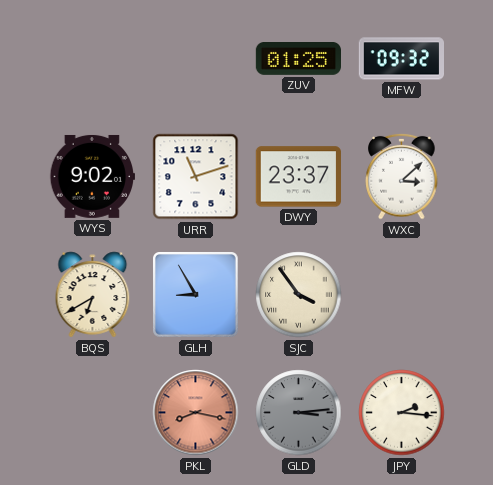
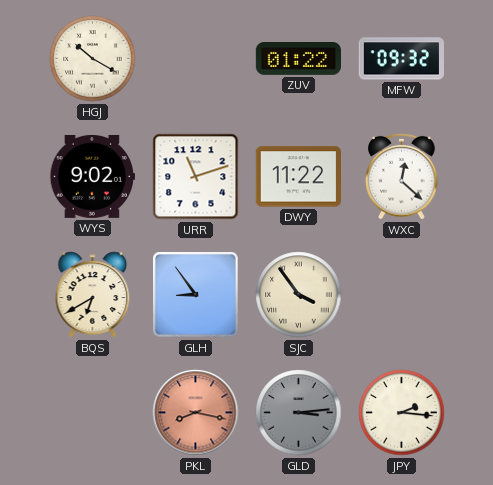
HGJ: none -> 10:20 (93, 59)
ZUV: 01:25 -> 01:22 (298, 59)
DWY: 23:37 -> 11:22 (298, 177)
WXC: 3:08 -> 12:22 (402, 176)
GLH: 8:55 -> 8:54 (196, 295)
